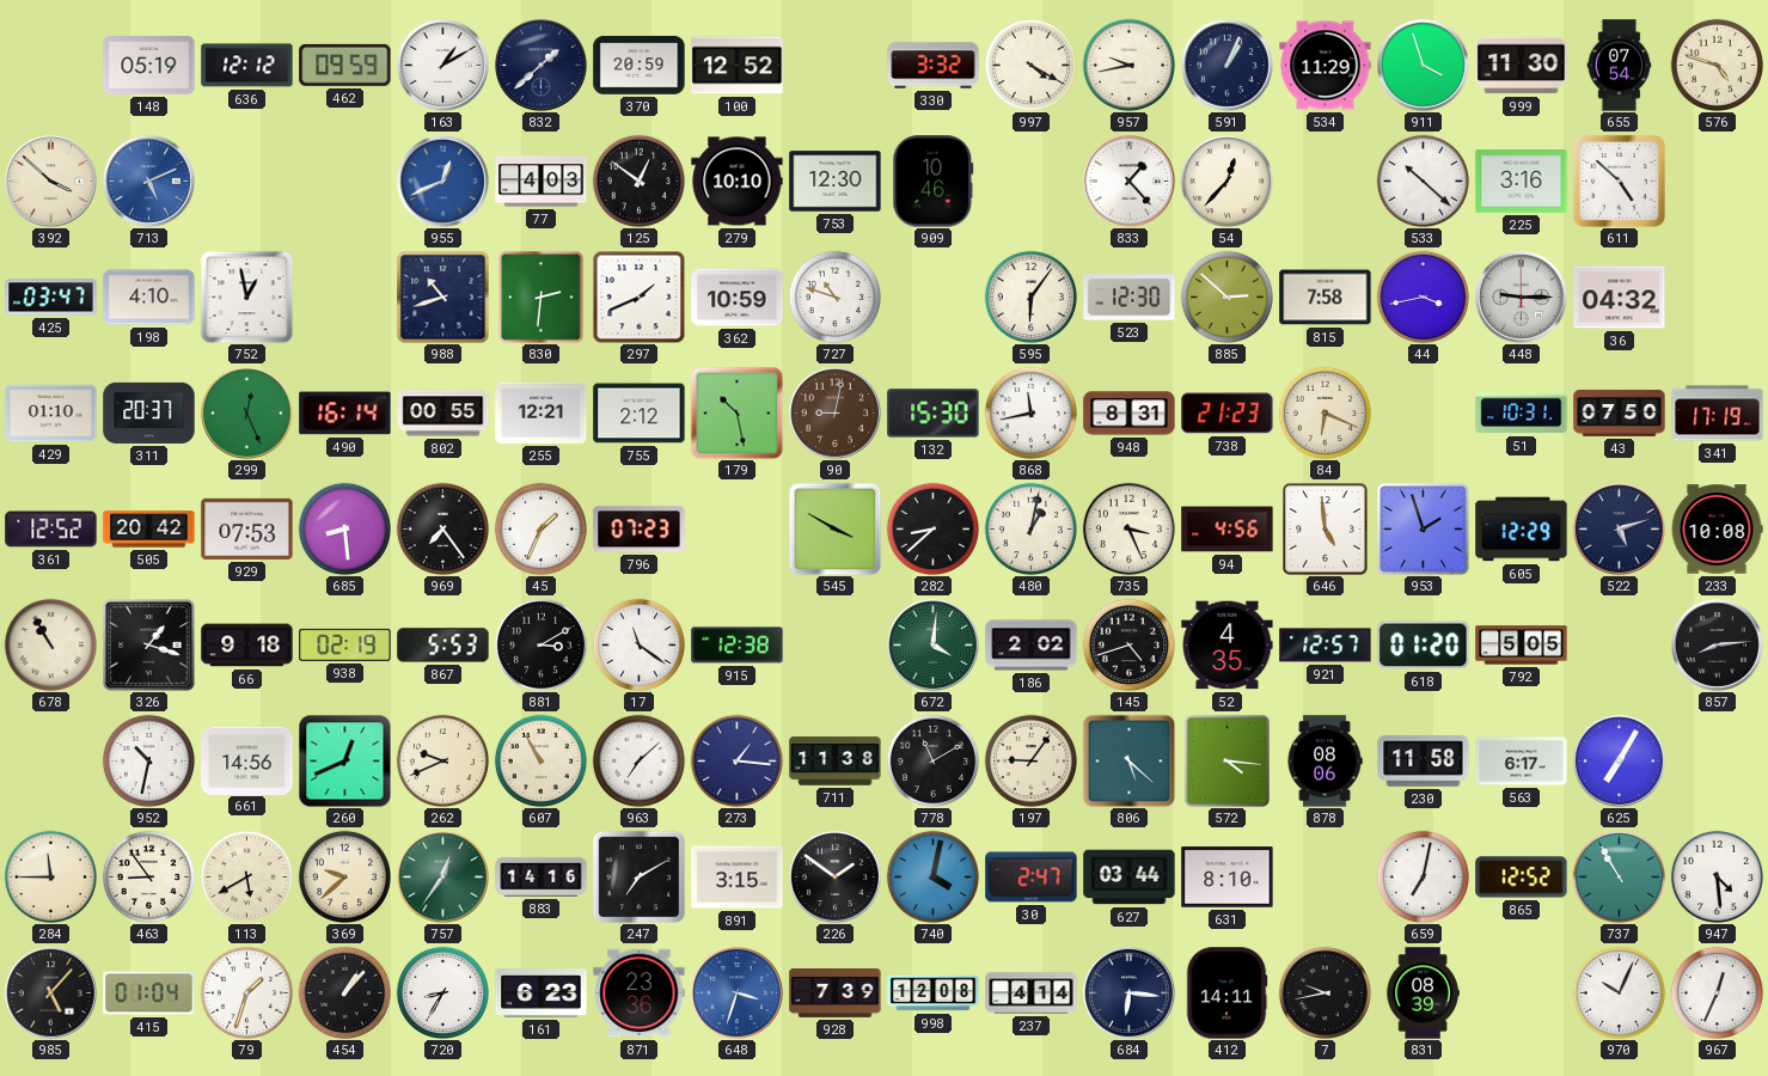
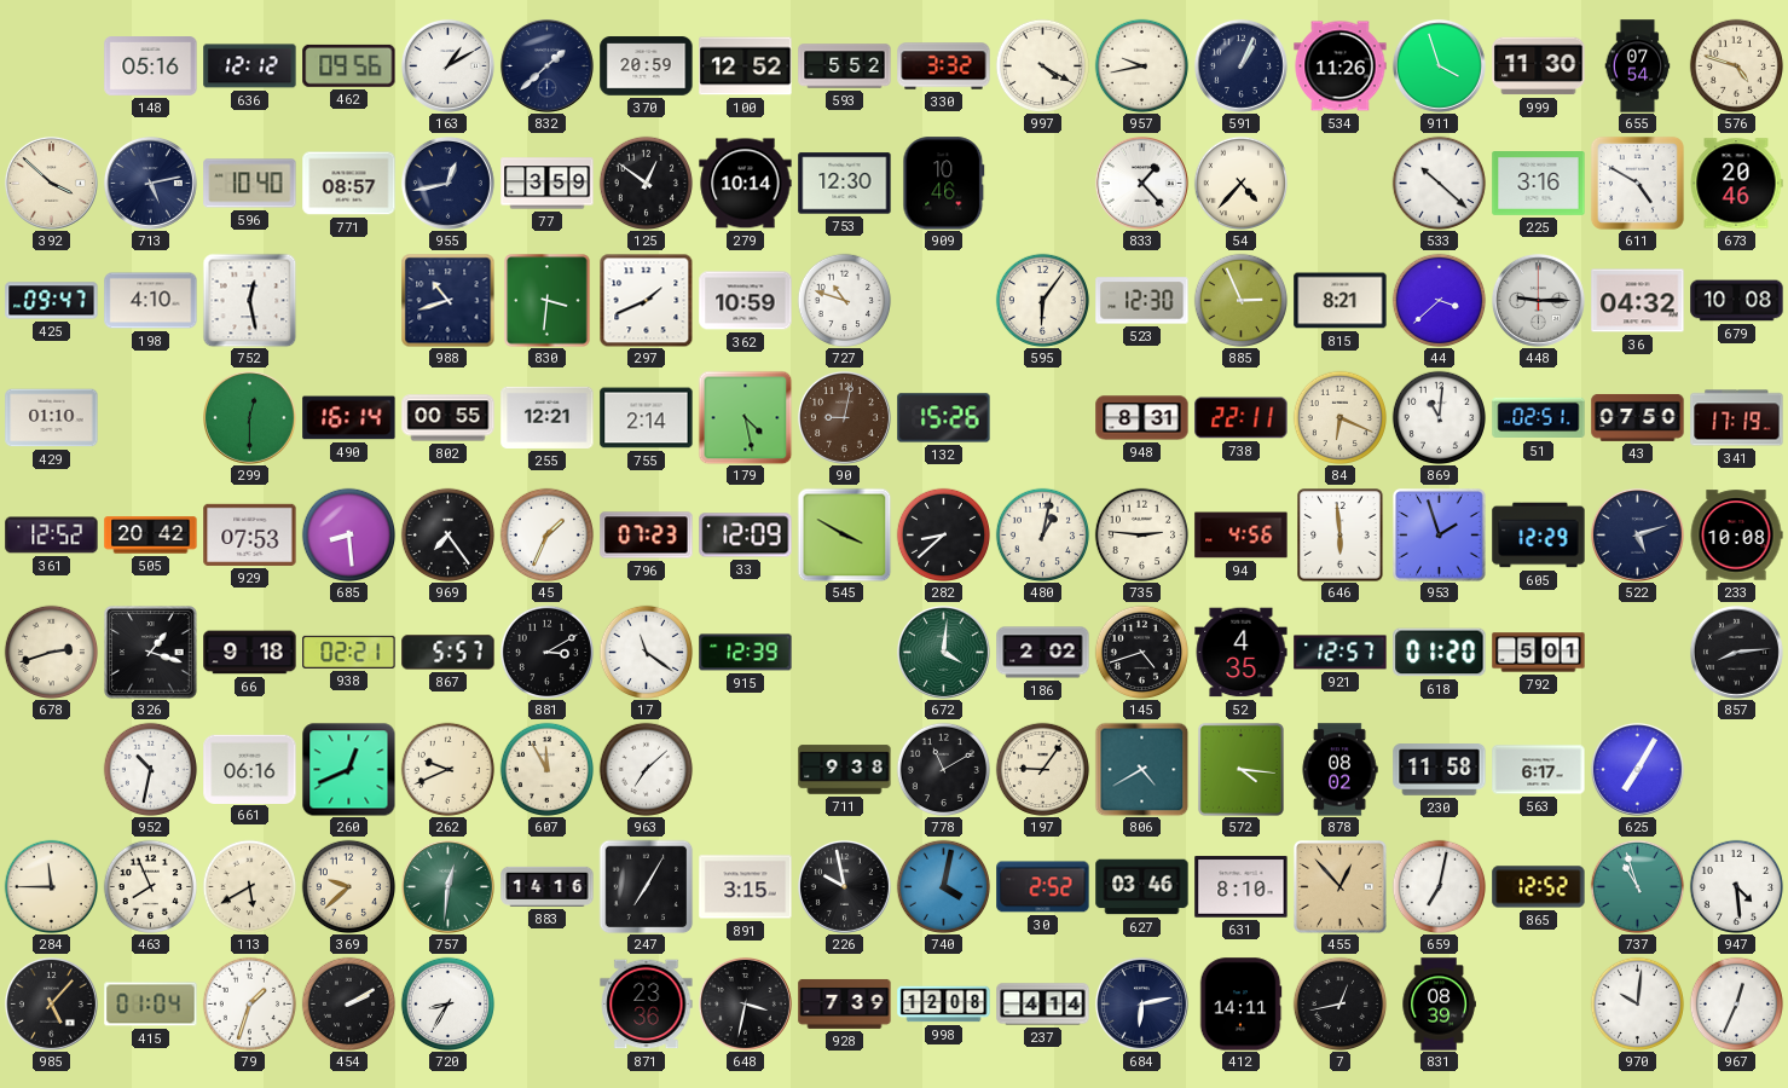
148: 05:19 -> 05:16 (151, 66)
462: 09:59 -> 09:56 (349, 65)
593: none -> 5:52 (845, 66)
534: 11:29 -> 11:26 (1341, 66)
713: 5:11 -> 5:13 (150, 183)
713 dial: blue -> navy (150, 183)
596: none -> 10:40 (250, 184)
771: none -> 08:57 (349, 184)
955: 12:41 -> 12:43 (447, 183)
955 dial: blue -> navy (447, 183)
77: 4:03 -> 3:59 (548, 184)
279: 10:10 -> 10:14 (746, 184)
54: 12:37 -> 4:37 (1240, 183)
611: 4:52 -> 4:50 (1637, 183)
673: none -> 20:46 (1736, 184)
425: 03:47 -> 09:47 (52, 301)
752: 12:58 -> 12:28 (249, 300)
830: 2:31 -> 3:31 (548, 301)
885: 2:52 -> 2:56 (1240, 300)
815: 7:58 -> 8:21 (1341, 301)
44: 3:43 -> 3:38 (1439, 300)
679: none -> 10:08 (1737, 301)
311: 20:37 -> none (149, 412)
299: 12:26 -> 12:30 (249, 417)
755: 2:12 -> 2:14 (647, 418)
179: 10:28 -> 4:28 (745, 417)
132: 15:30 -> 15:26 (944, 418)
868: 11:43 -> none (1030, 412)
738: 21:23 -> 22:11 (1242, 418)
869: none -> 11:01 (1439, 417)
51: 10:31 -> 02:51 (1539, 418)
33: none -> 12:09 (746, 536)
735: 3:26 -> 2:46 (1141, 534)
646: 4:59 -> 5:59 (1341, 536)
678: 10:55 -> 2:42 (51, 652)
938: 02:19 -> 02:21 (349, 652)
867: 5:53 -> 5:57 (449, 653)
915: 12:38 -> 12:39 (746, 653)
792: 5:05 -> 5:01 (1539, 653)
661: 14:56 -> 06:16 (250, 769)
607: 10:55 -> 11:55 (546, 769)
273: 1:16 -> none (736, 760)
711: 11:38 -> 9:38 (845, 770)
806: 5:22 -> 4:40 (1141, 769)
878: 08:06 -> 08:02 (1339, 770)
463: 8:54 -> 7:56 (150, 886)
757: 12:36 -> 12:31 (447, 886)
247: 7:10 -> 7:05 (646, 886)
226: 1:51 -> 9:58 (844, 886)
30: 2:47 -> 2:52 (1043, 887)
627: 03:44 -> 03:46 (1142, 887)
455: none -> 12:53 (1341, 887)
737: 10:55 -> 10:57 (1637, 886)
454: 1:07 -> 2:10 (348, 1003)
161: 6:23 -> none (542, 994)
648: 3:33 -> 3:32 (745, 1003)
648 dial: blue -> black (745, 1003)
684: 6:16 -> 6:13 (1141, 1003)
7: 9:43 -> 12:43 (1339, 1003)
970: 10:04 -> 10:01 (1637, 1003)
